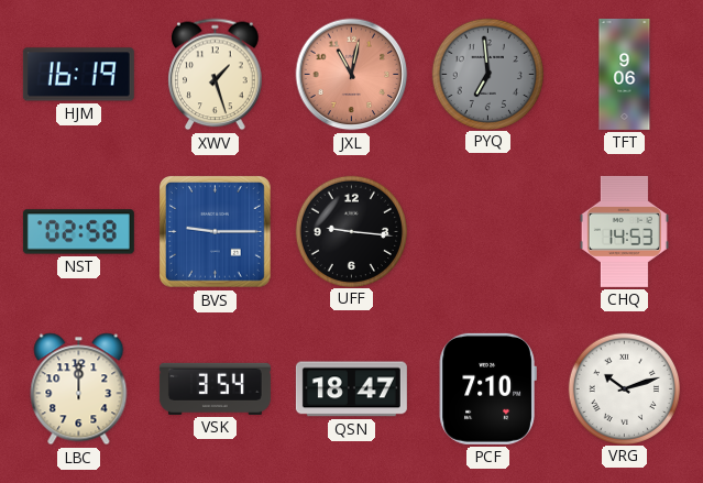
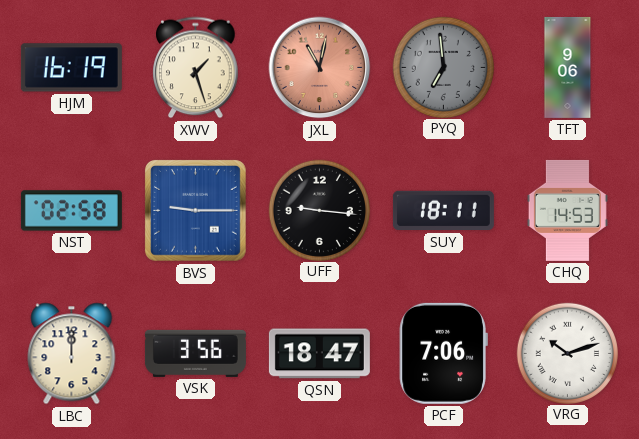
SUY: none -> 18:11 (443, 211)
VSK: 3:54 -> 3:56 (195, 353)
PCF: 7:10 -> 7:06 (443, 353)
